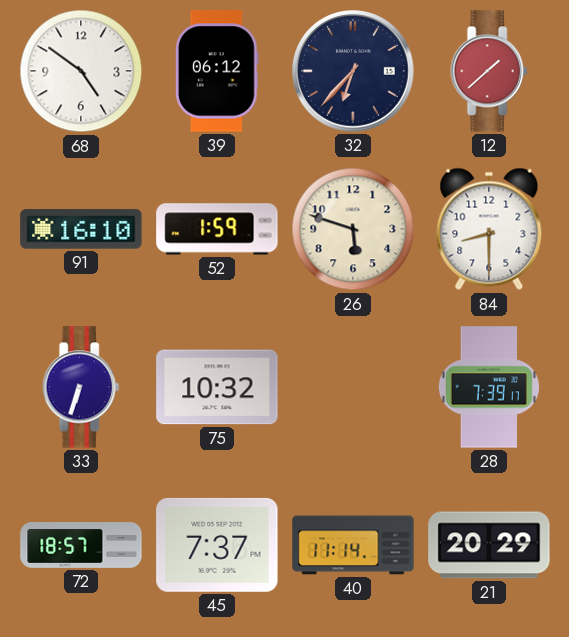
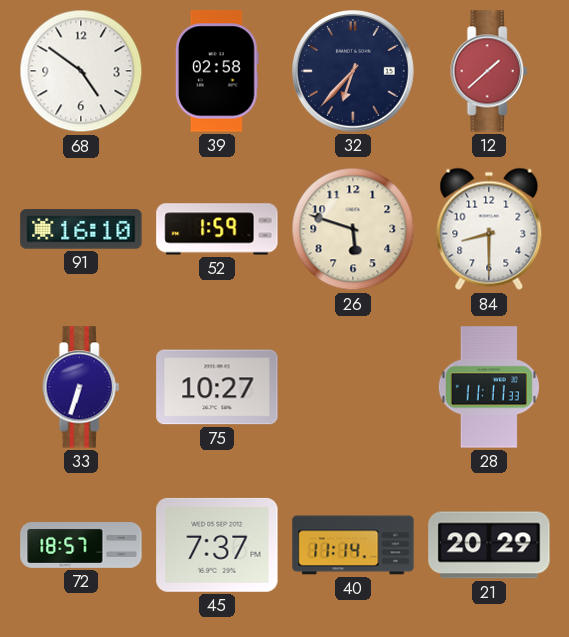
39: 06:12 -> 02:58 (217, 71)
75: 10:32 -> 10:27 (217, 387)
28: 7:39 -> 11:11 (489, 387)
